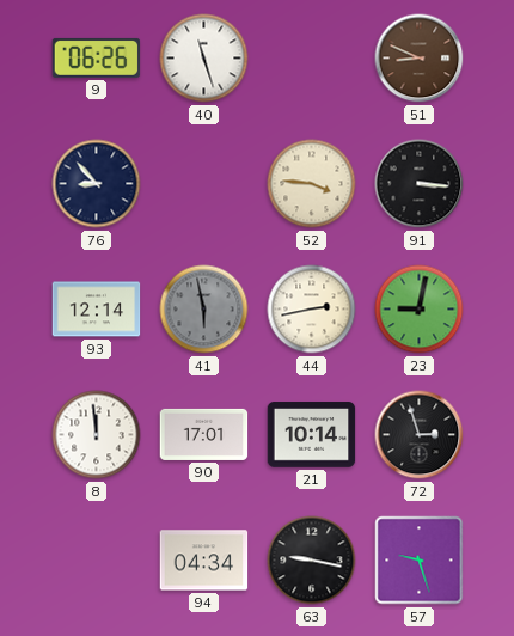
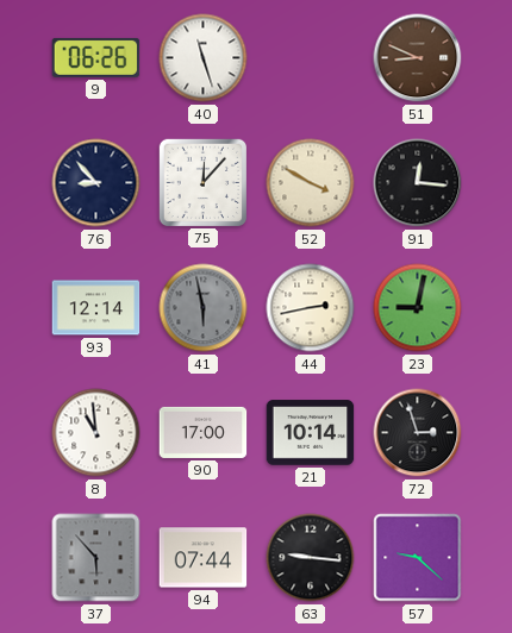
75: none -> 12:07 (202, 182)
52: 3:46 -> 3:50 (311, 183)
91: 3:16 -> 12:16 (418, 183)
8: 11:59 -> 10:59 (96, 433)
90: 17:01 -> 17:00 (204, 432)
37: none -> 5:53 (96, 558)
94: 04:34 -> 07:44 (204, 558)
63: 9:17 -> 9:16 (311, 558)
57: 9:27 -> 9:22 (418, 558)
